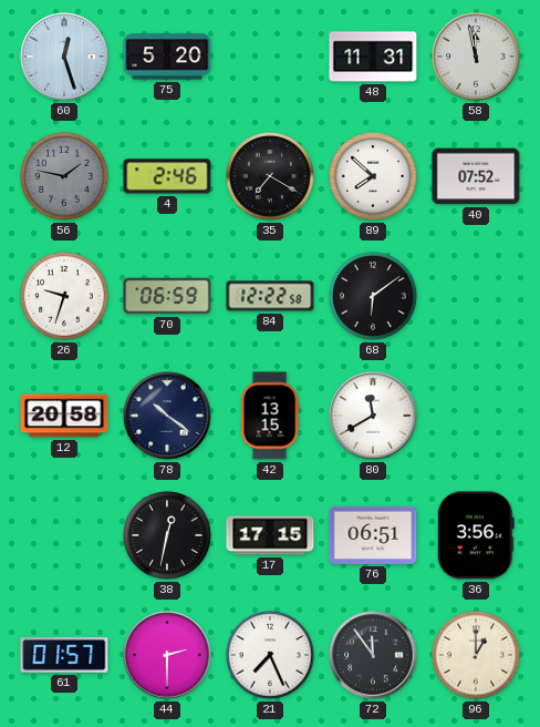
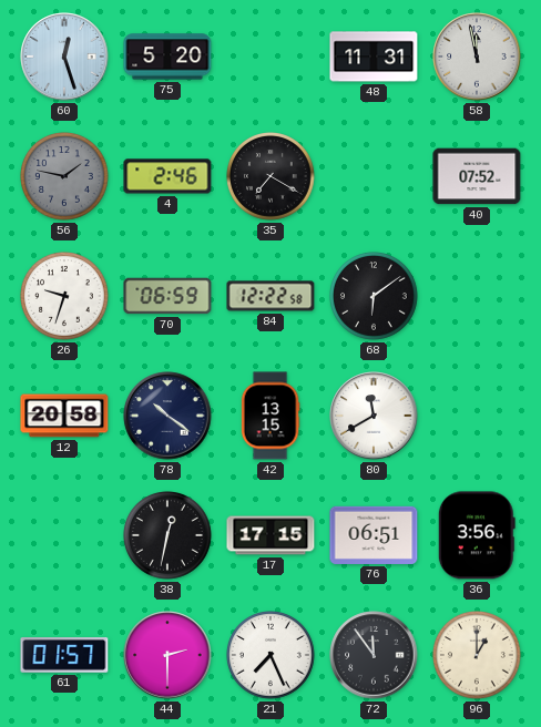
89: 7:52 -> none (374, 177)
